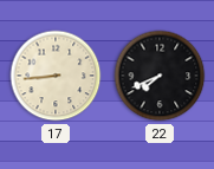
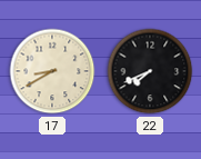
17: 8:44 -> 8:40 (52, 71)
